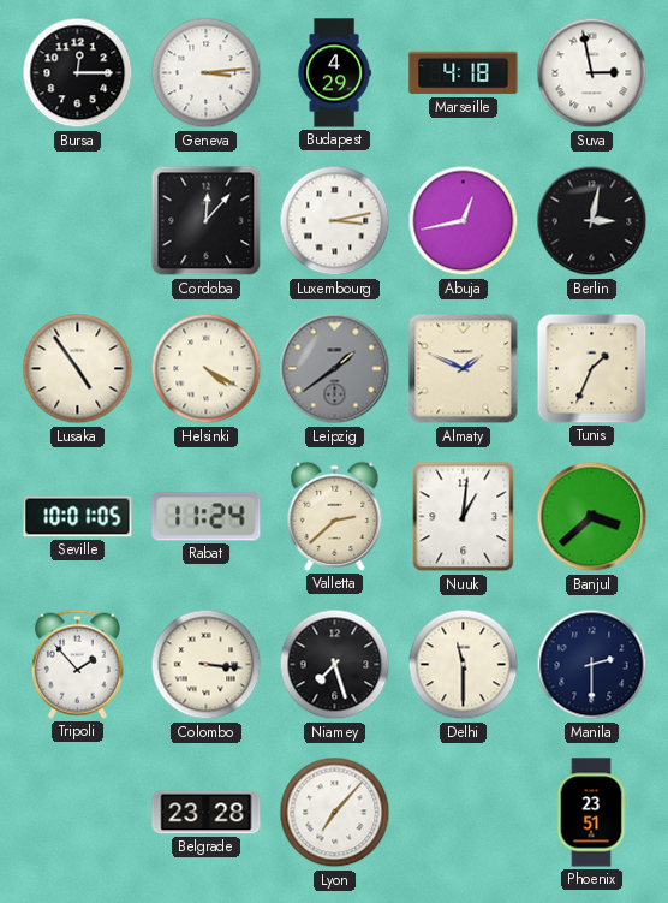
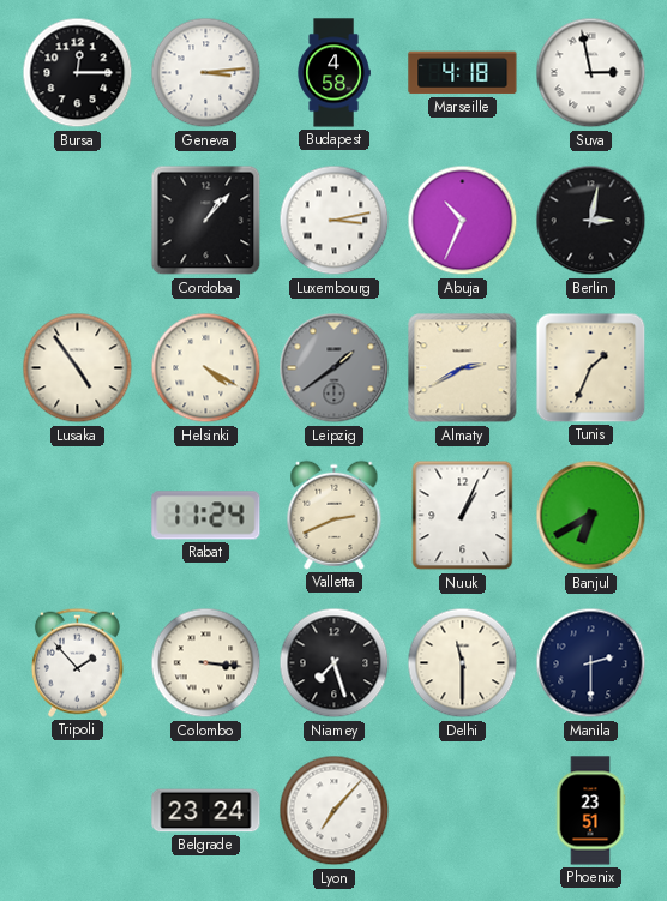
Budapest: 4:29 -> 4:58 (333, 73)
Cordoba: 12:07 -> 1:07 (206, 221)
Abuja: 12:43 -> 10:34 (463, 221)
Almaty: 1:49 -> 2:40 (463, 368)
Seville: 10:01 -> none (78, 517)
Valletta: 2:38 -> 2:41 (335, 515)
Nuuk: 1:01 -> 1:04 (463, 516)
Banjul: 3:38 -> 6:40 (591, 516)
Belgrade: 23:28 -> 23:24 (206, 811)
